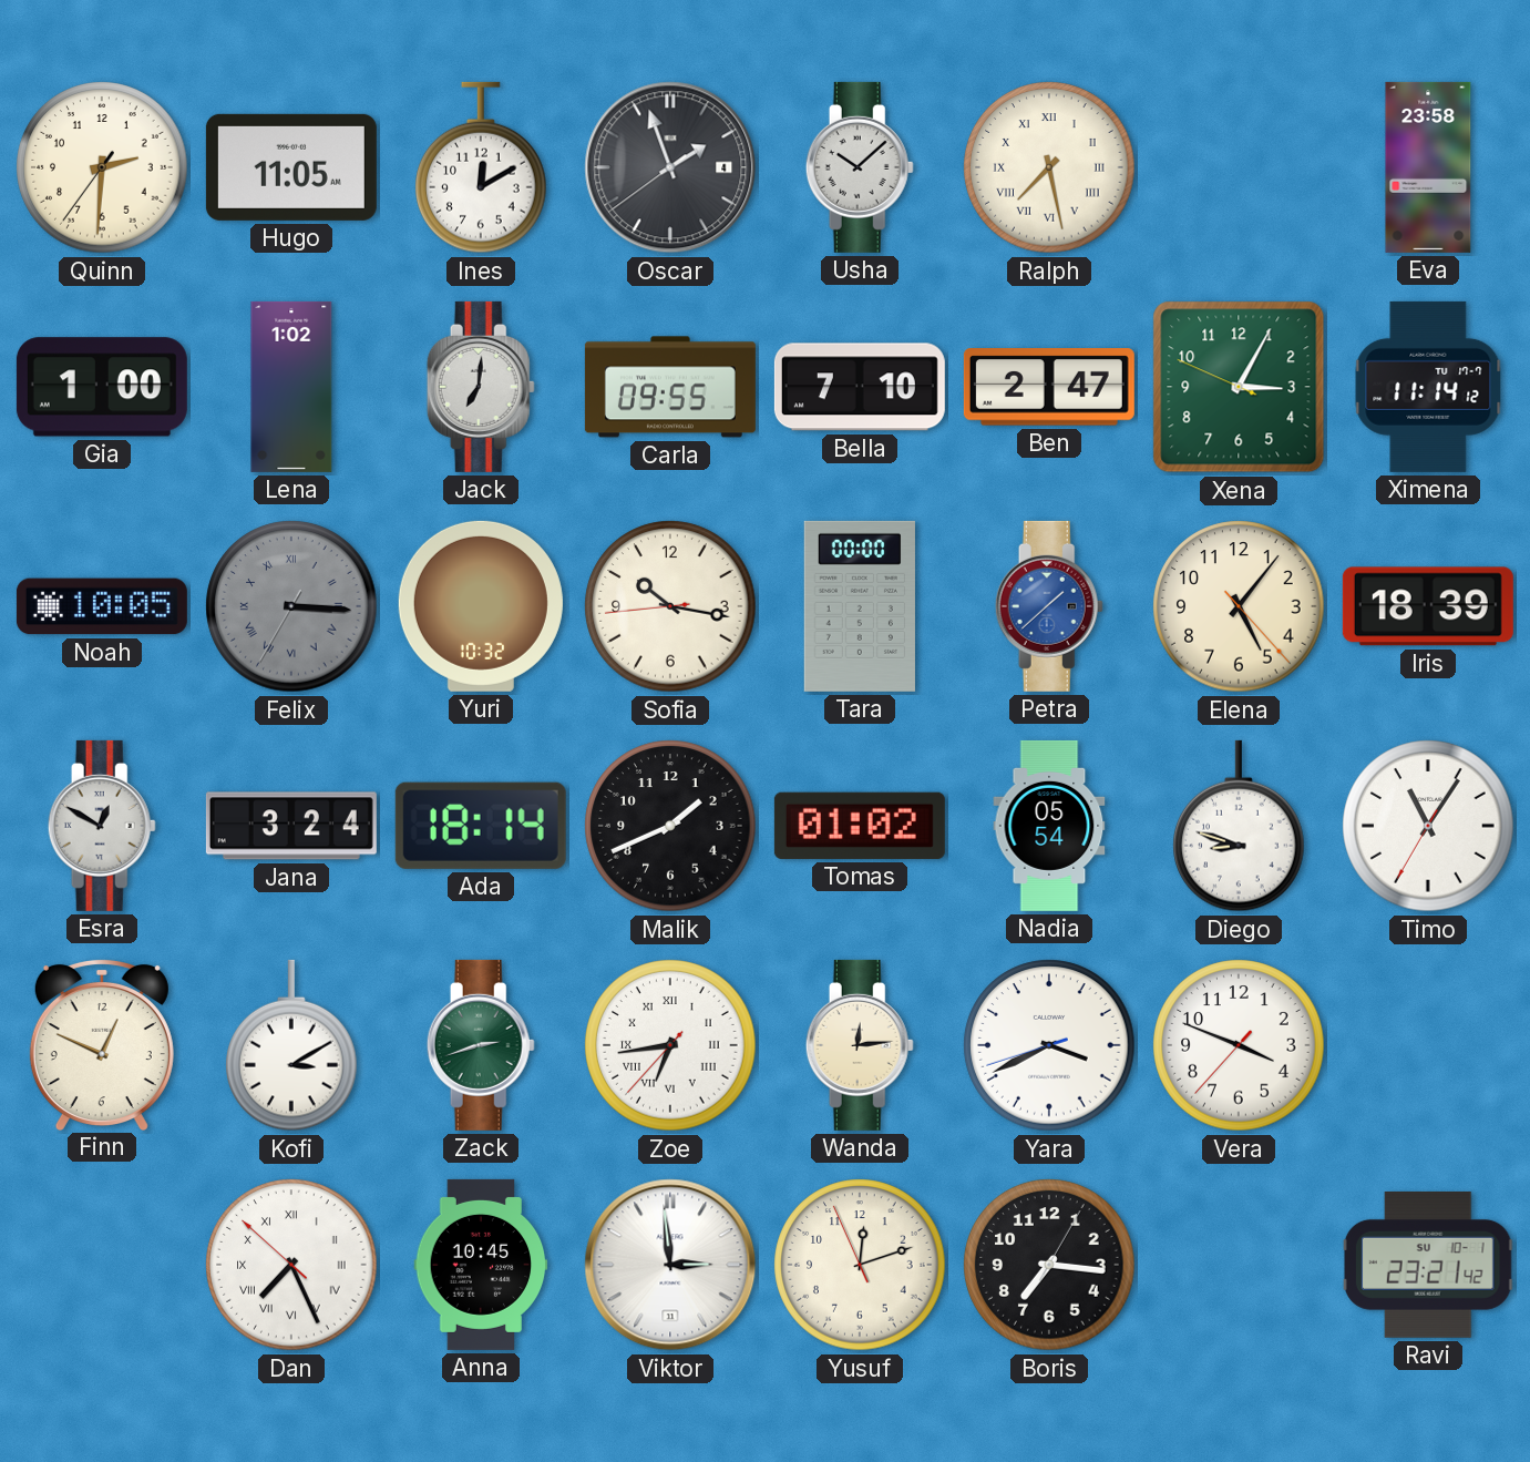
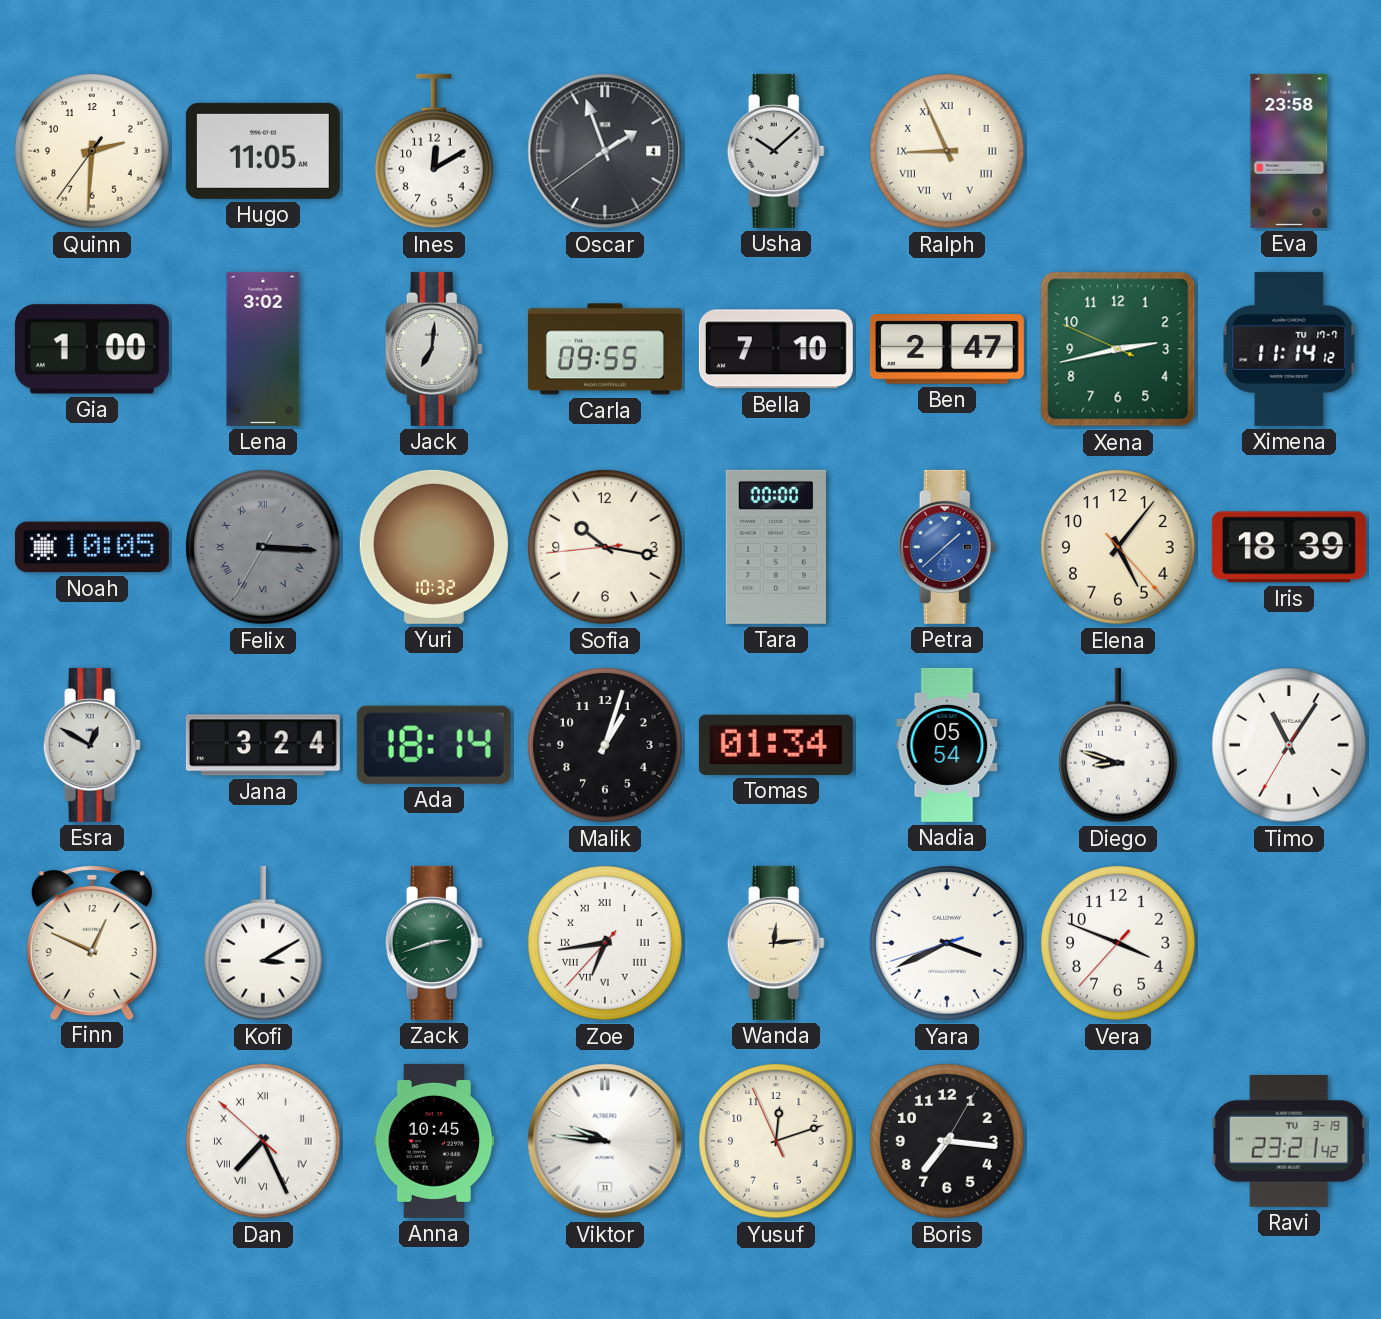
Ralph: 7:28 -> 8:56 (947, 151)
Lena: 1:02 -> 3:02 (263, 349)
Xena: 3:04 -> 2:42 (1118, 349)
Malik: 1:41 -> 1:03 (605, 745)
Tomas: 01:02 -> 01:34 (776, 745)
Viktor: 2:59 -> 9:46 (605, 1141)
Ravi date: SU 10-1 -> TU 3-19 (1289, 1141)
